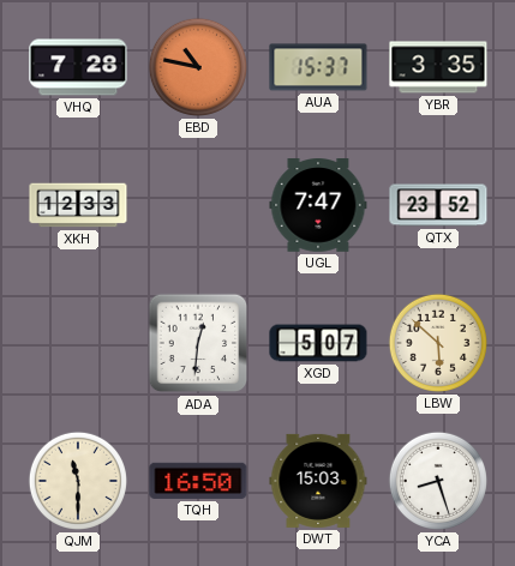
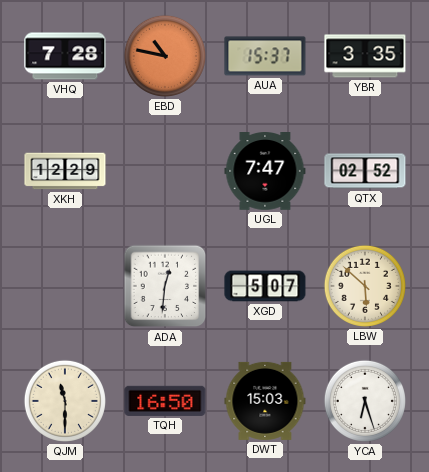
XKH: 12:33 -> 12:29 (65, 171)
QTX: 23:52 -> 02:52 (365, 171)
YCA: 8:27 -> 6:27 (365, 401)
